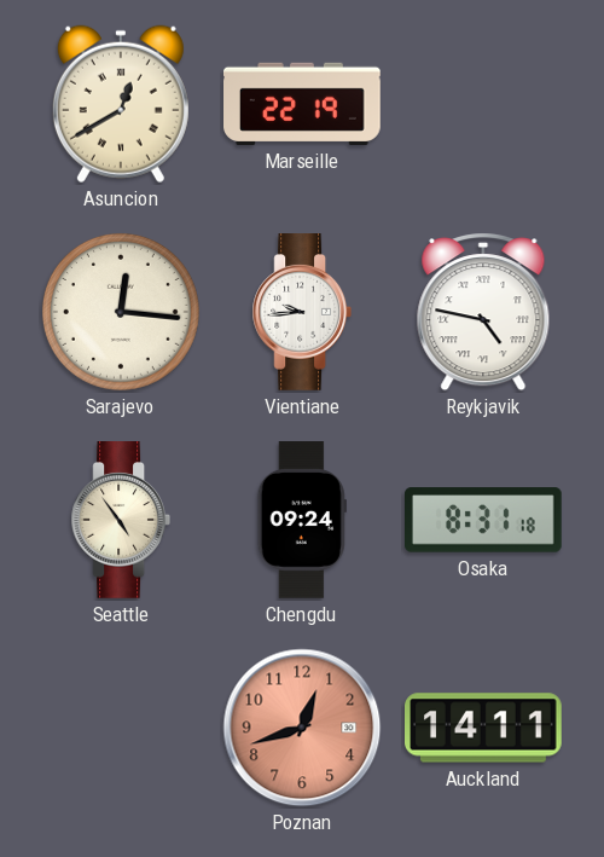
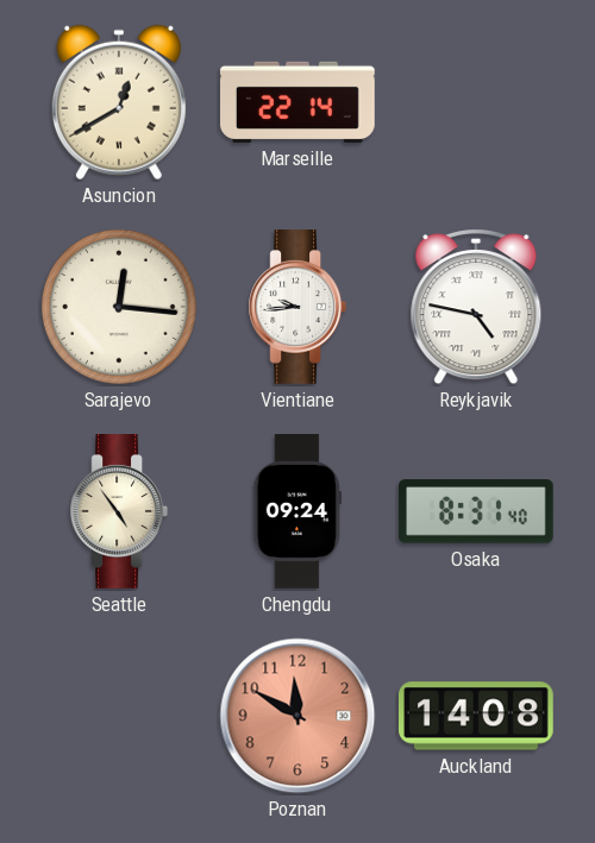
Marseille: 22:19 -> 22:14 (299, 102)
Osaka: 8:31:18 -> 8:31:40 (477, 511)
Poznan: 12:42 -> 11:50 (297, 716)
Auckland: 14:11 -> 14:08 (477, 716)
